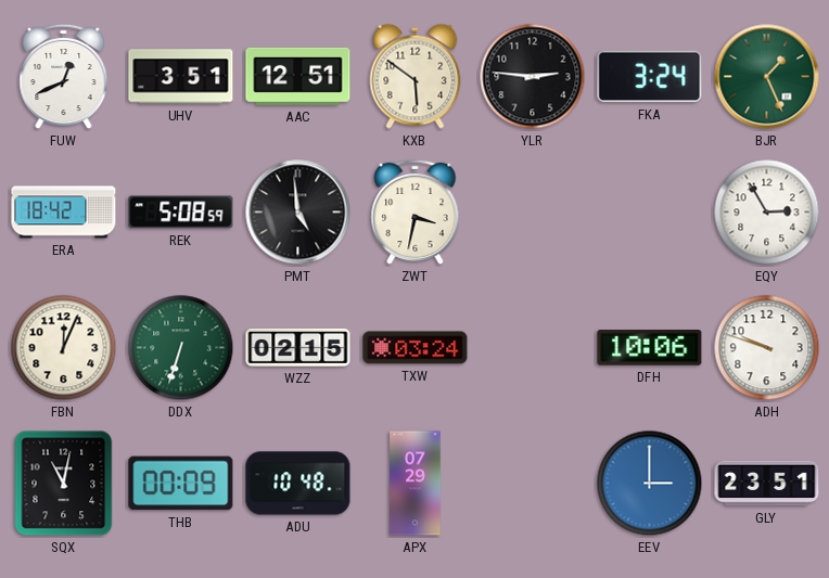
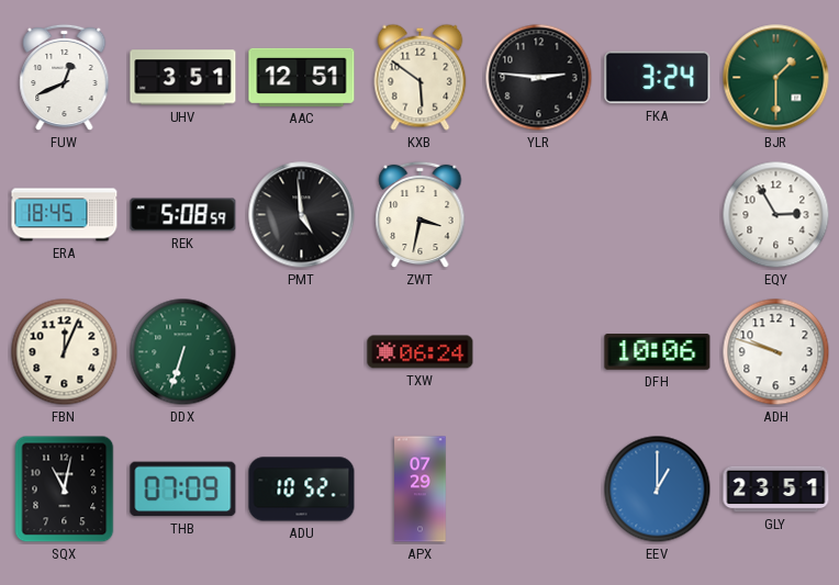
BJR: 1:26 -> 1:30 (776, 78)
ERA: 18:42 -> 18:45 (65, 215)
WZZ: 02:15 -> none (298, 347)
TXW: 03:24 -> 06:24 (421, 352)
THB: 00:09 -> 07:09 (183, 490)
ADU: 10:48 -> 10:52 (302, 490)
EEV: 3:00 -> 1:00 (658, 490)
